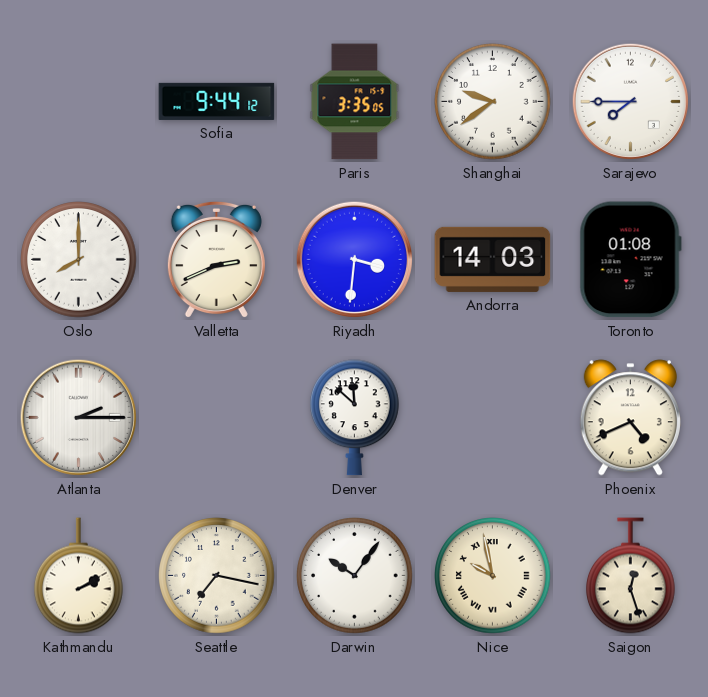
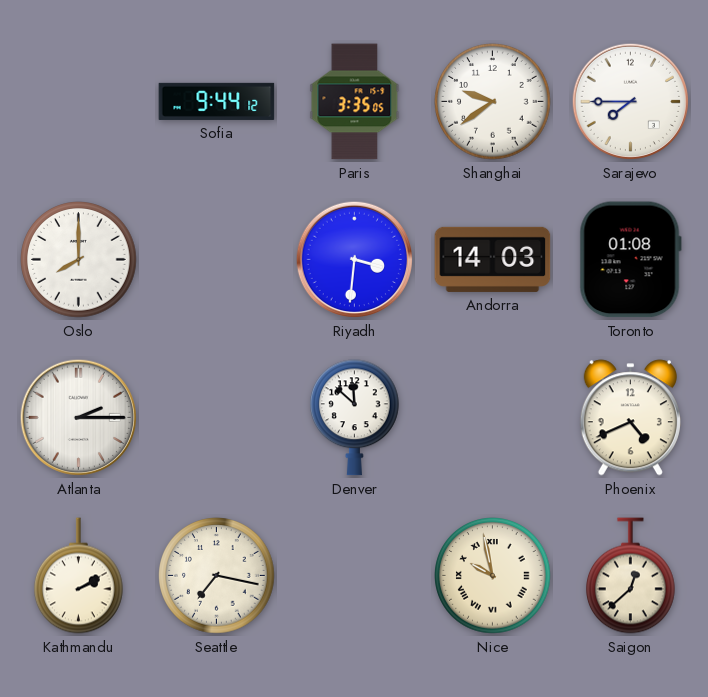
Valletta: 2:41 -> none (216, 260)
Darwin: 10:06 -> none (355, 576)
Saigon: 12:27 -> 12:38 (631, 576)
